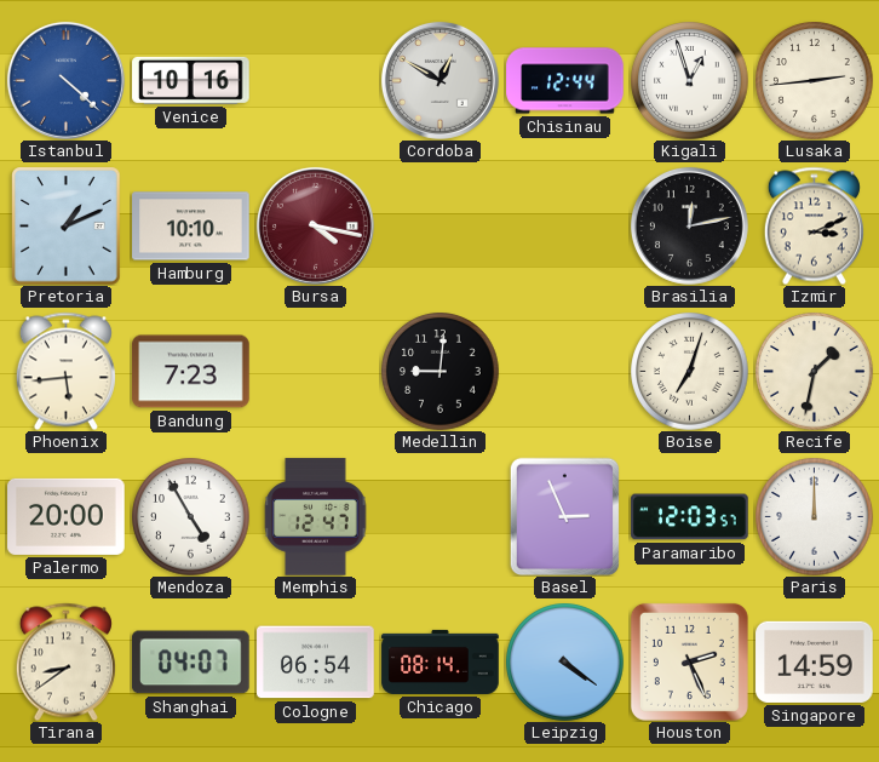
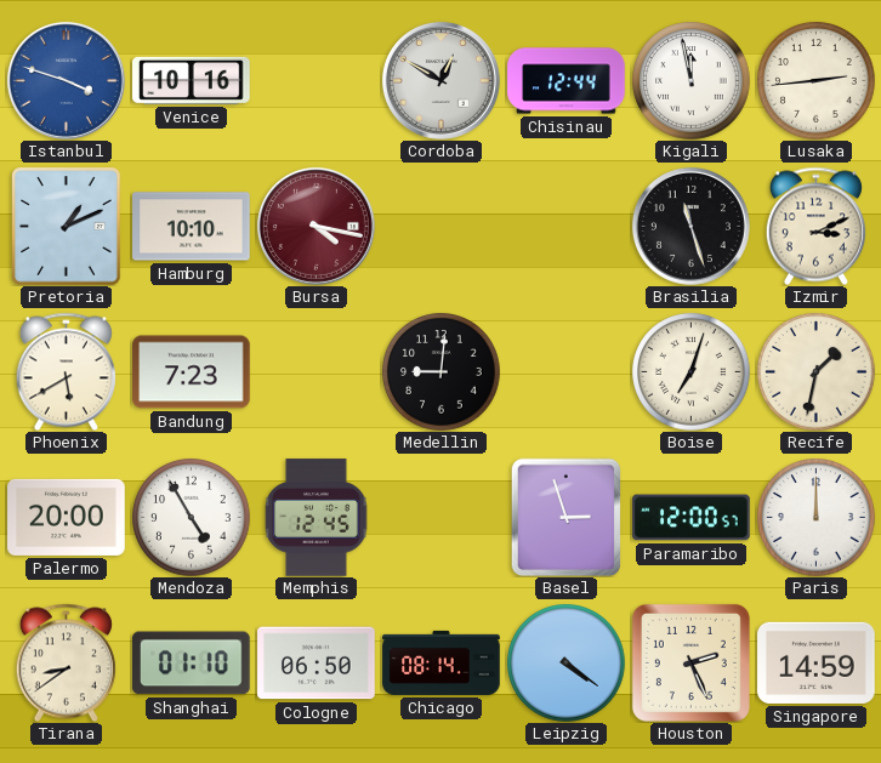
Istanbul: 4:22 -> 3:48 (66, 80)
Kigali: 12:57 -> 11:58 (692, 81)
Brasilia: 12:13 -> 11:27 (690, 226)
Phoenix: 5:44 -> 5:40 (66, 371)
Memphis: 12:47 -> 12:45 (317, 518)
Basel: 2:56 -> 2:57 (567, 517)
Paramaribo: 12:03 -> 12:00 (692, 518)
Shanghai: 04:07 -> 01:10 (192, 664)
Cologne: 06:54 -> 06:50 (317, 664)
